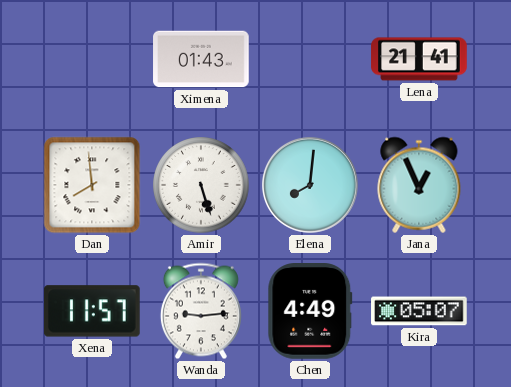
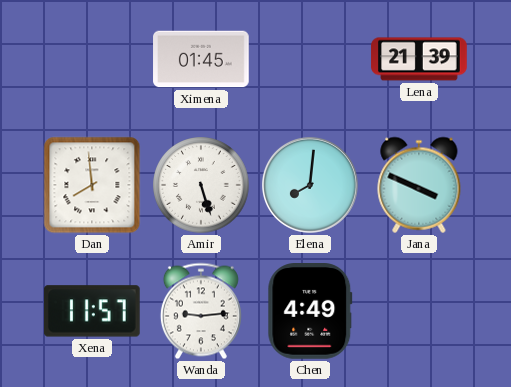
Ximena: 01:43 -> 01:45 (201, 59)
Lena: 21:41 -> 21:39 (419, 59)
Jana: 12:56 -> 3:49 (419, 185)
Kira: 05:07 -> none (419, 311)
